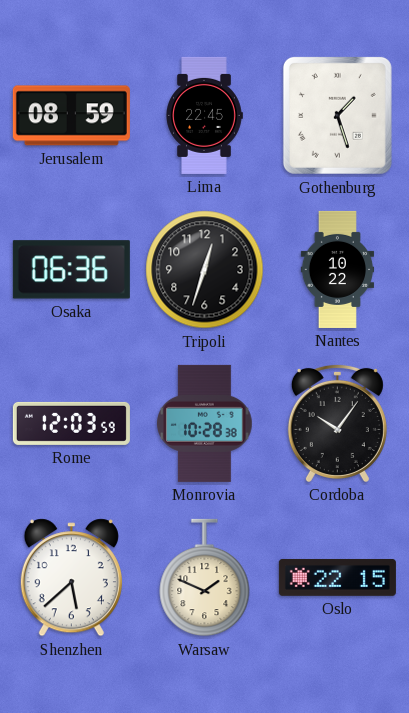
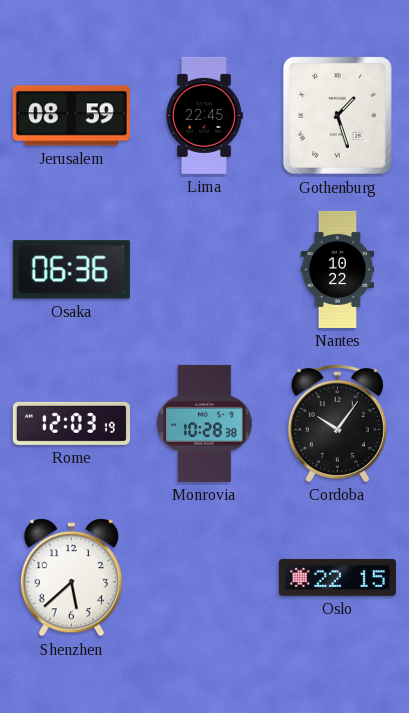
Tripoli: 12:33 -> none (205, 270)
Rome: 12:03:59 -> 12:03:19 (71, 423)
Warsaw: 1:49 -> none (205, 578)
